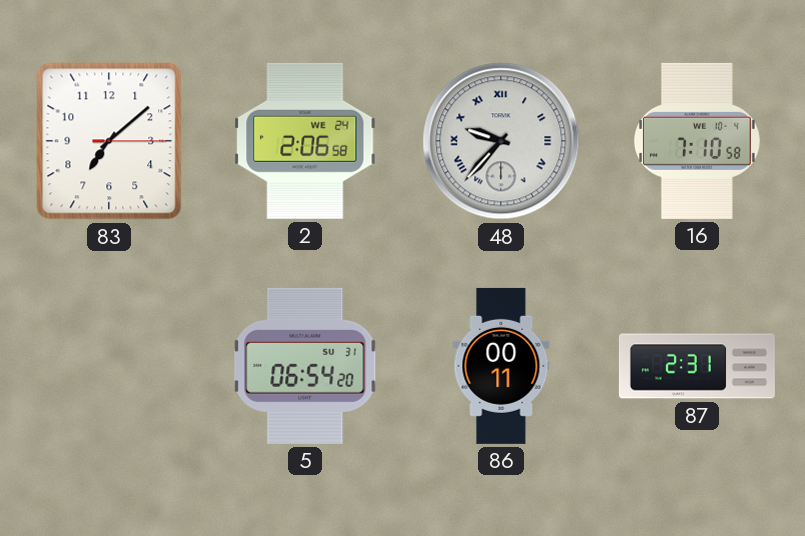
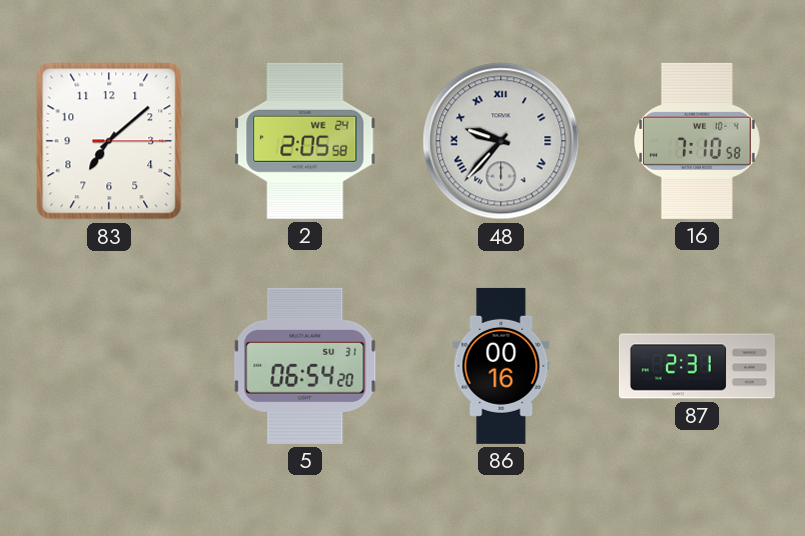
2: 2:06 -> 2:05 (305, 141)
86: 00:11 -> 00:16 (501, 366)
